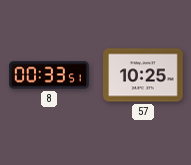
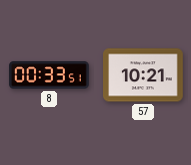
57: 10:25 -> 10:21 (144, 75)
